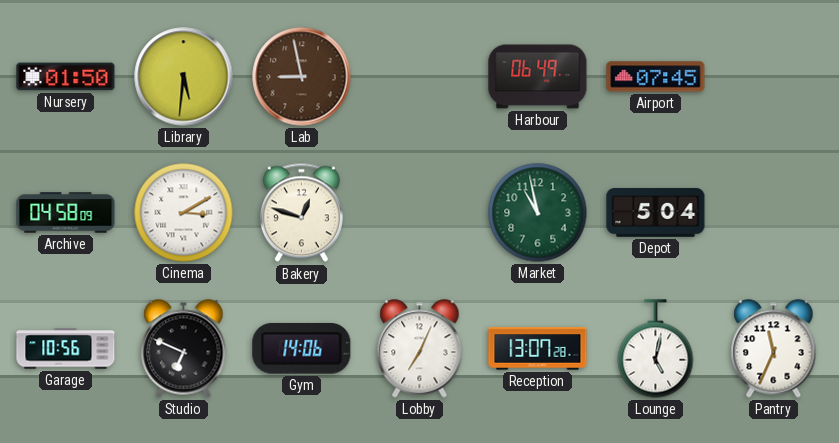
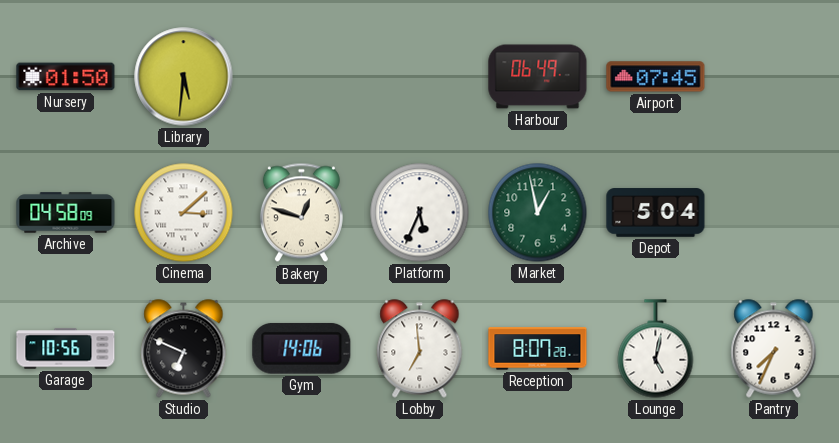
Lab: 8:58 -> none (302, 77)
Cinema: 3:10 -> 3:08 (184, 213)
Platform: none -> 5:34 (420, 213)
Market: 10:58 -> 12:58 (538, 213)
Lobby: 7:04 -> 6:59 (420, 349)
Reception: 13:07 -> 8:07 (538, 349)
Pantry: 11:34 -> 7:34 (774, 349)
